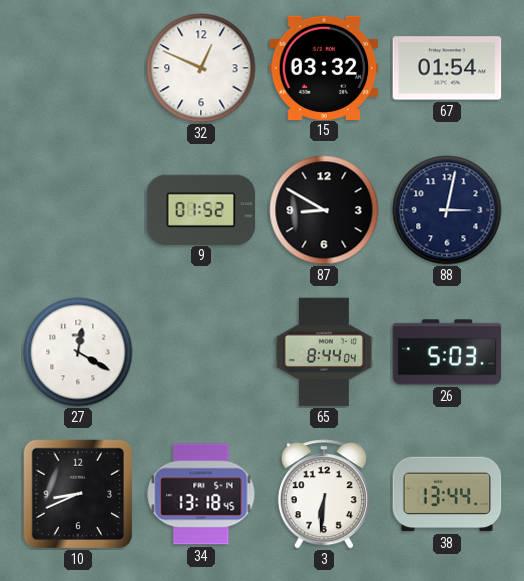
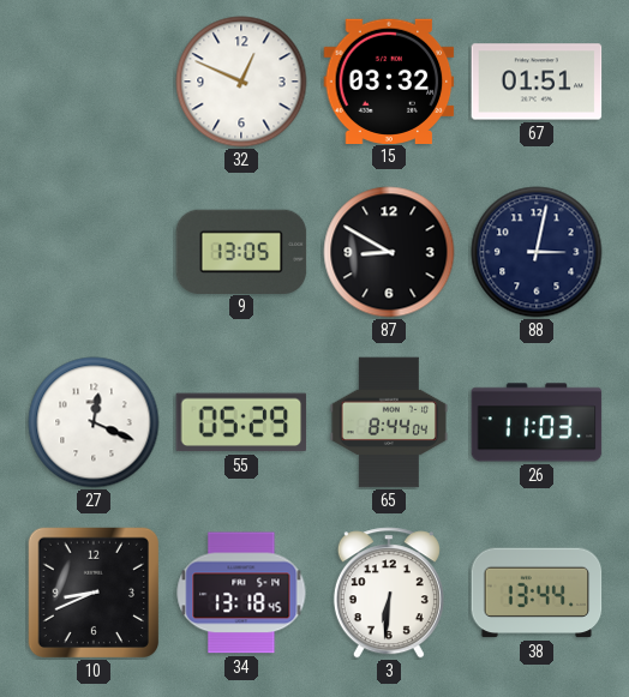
67: 01:54 -> 01:51 (537, 82)
9: 01:52 -> 13:05 (241, 251)
27: 12:20 -> 12:19 (94, 422)
55: none -> 05:29 (241, 422)
26: 5:03 -> 11:03 (537, 422)
